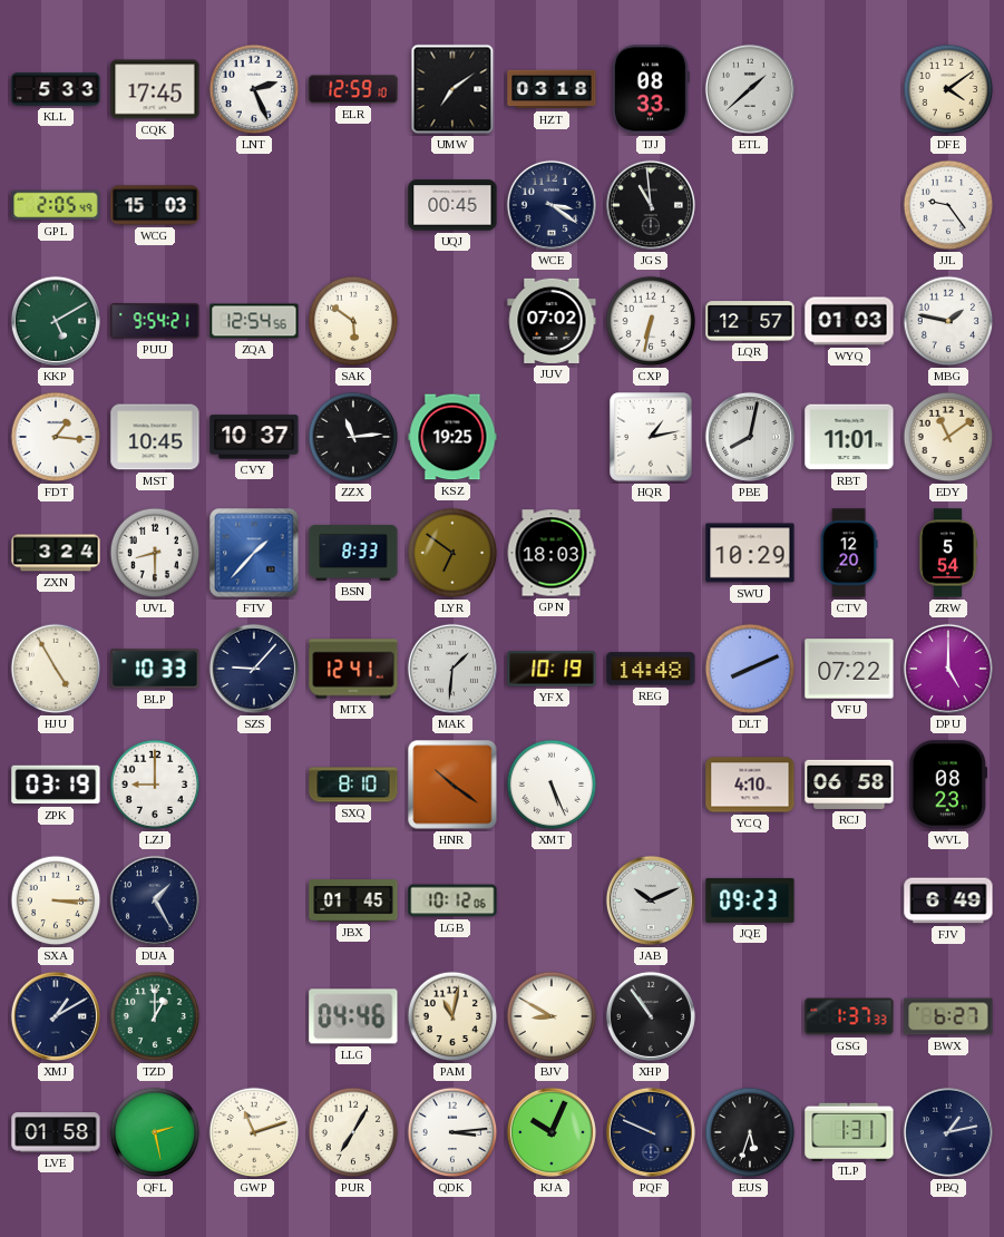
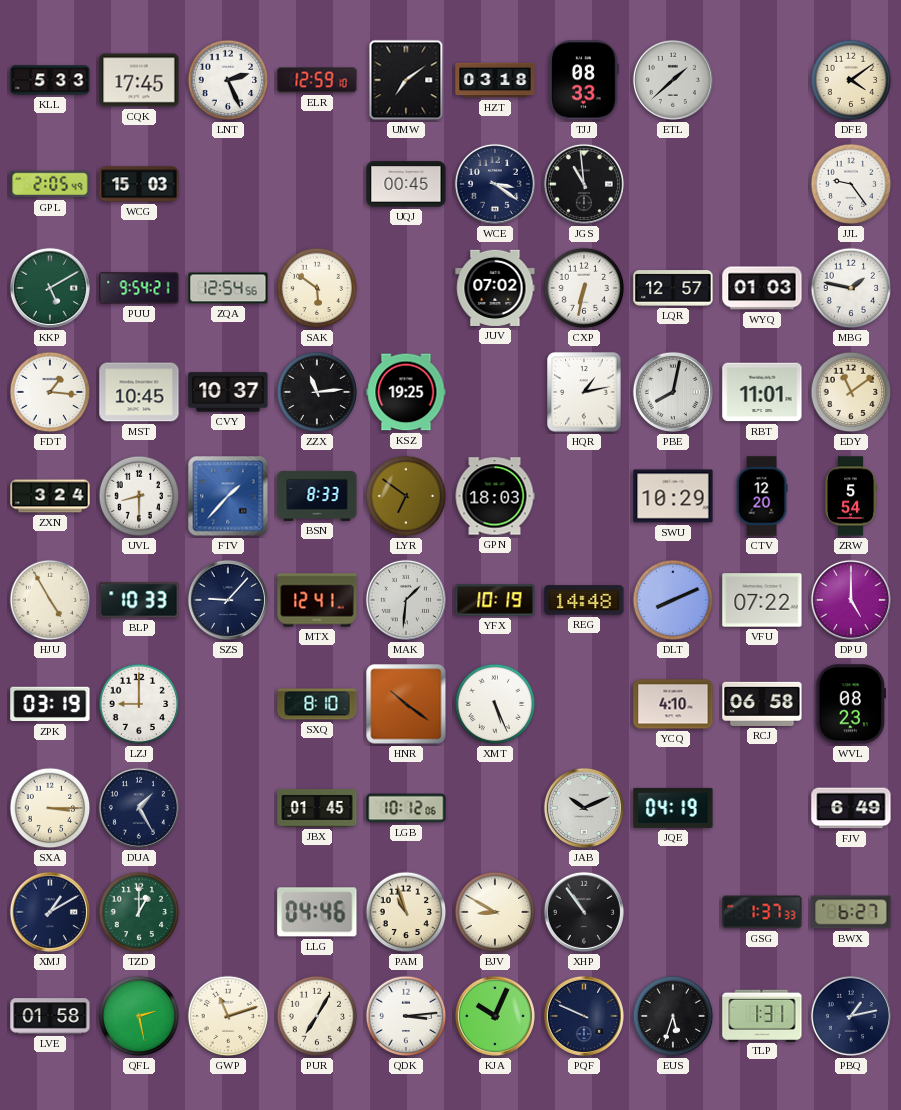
JQE: 09:23 -> 04:19 (673, 808)
PAM: 11:02 -> 10:57 (406, 912)
